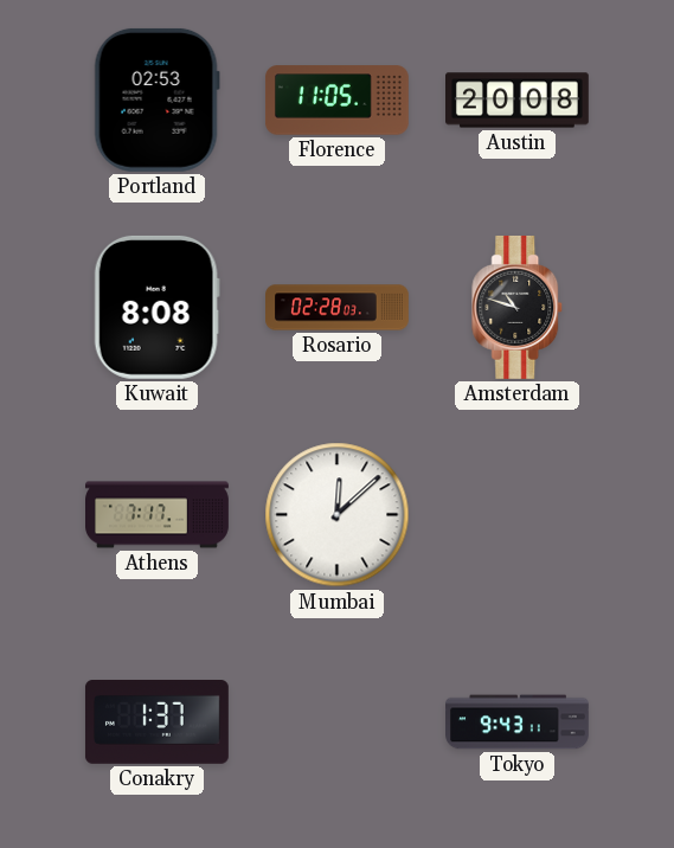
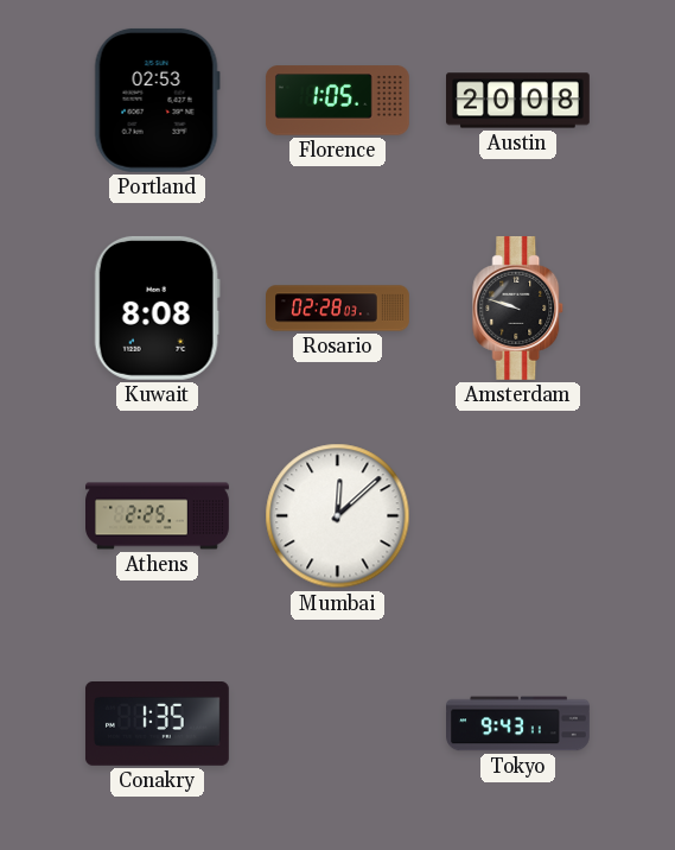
Florence: 11:05 -> 1:05 (337, 101)
Amsterdam: 10:48 -> 9:48 (518, 307)
Athens: 7:17 -> 2:25 (158, 516)
Conakry: 1:37 -> 1:35 (157, 724)
